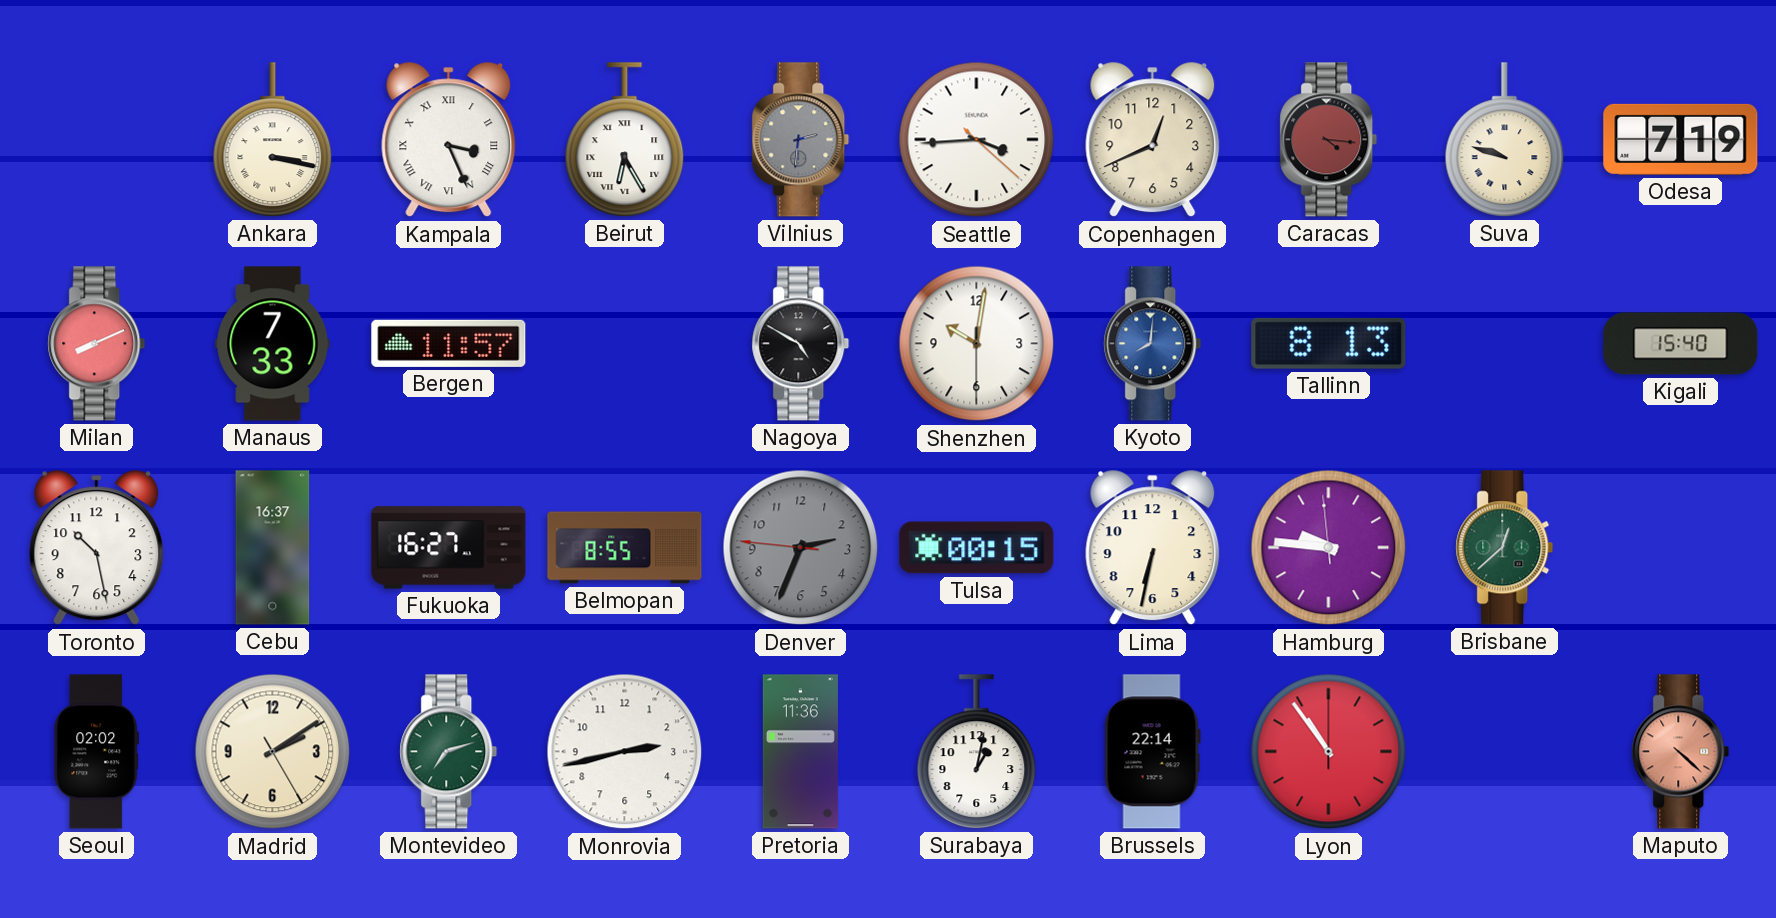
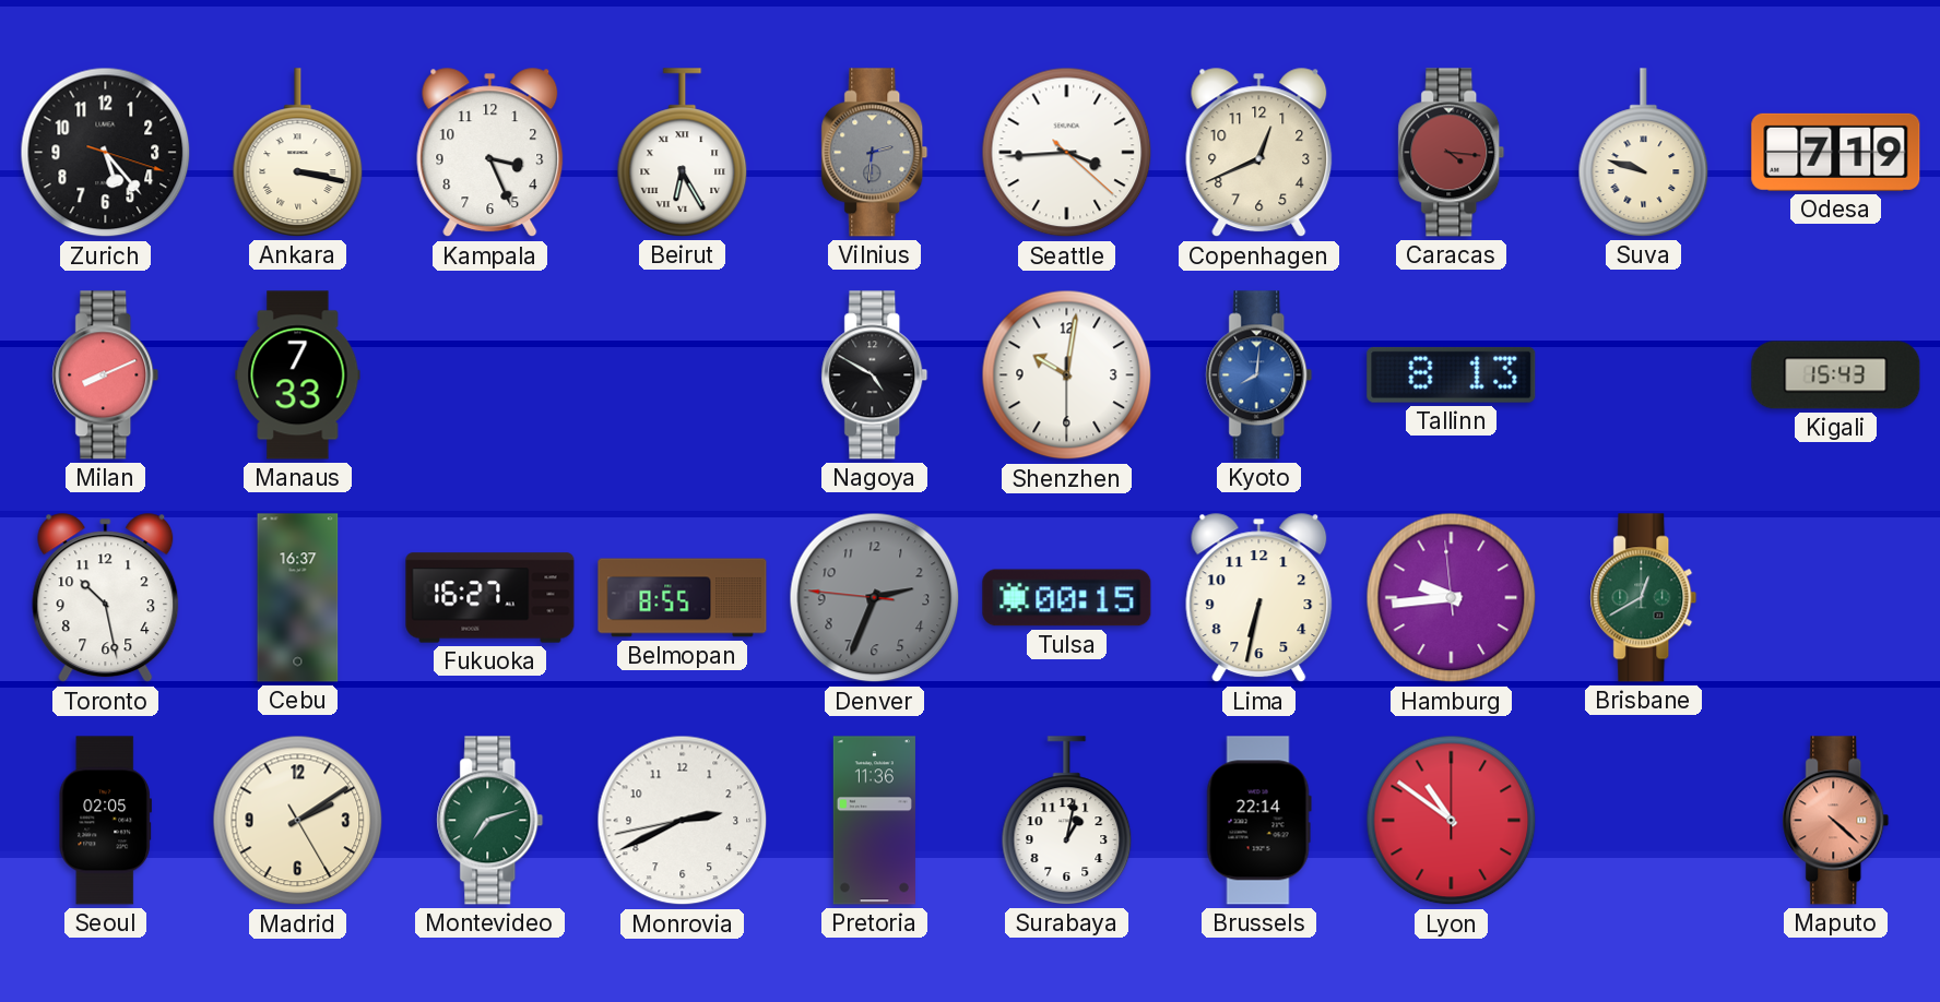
Zurich: none -> 5:23 (106, 153)
Kampala numerals: Roman -> Arabic (490, 153)
Bergen: 11:57 -> none (449, 343)
Kigali: 15:40 -> 15:43 (1836, 375)
Hamburg: 9:45 -> 9:43 (1452, 598)
Brisbane: 12:38 -> 12:40 (1644, 598)
Seoul: 02:02 -> 02:05 (105, 821)
Monrovia: 2:42 -> 2:40 (683, 821)
Lyon: 10:54 -> 10:51 (1452, 821)
